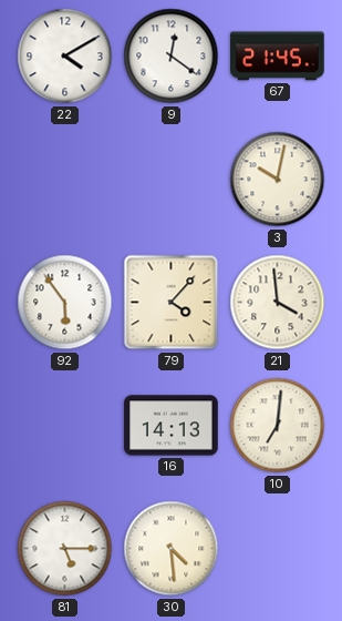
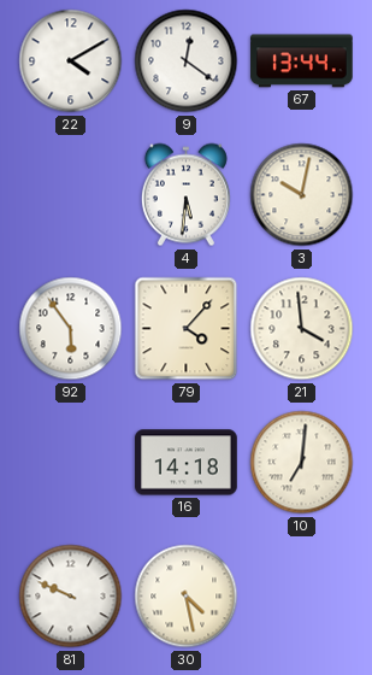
67: 21:45 -> 13:44 (302, 61)
4: none -> 5:31 (185, 195)
16: 14:13 -> 14:18 (187, 463)
81: 5:15 -> 9:49 (71, 597)
30: 4:29 -> 4:28 (187, 597)
